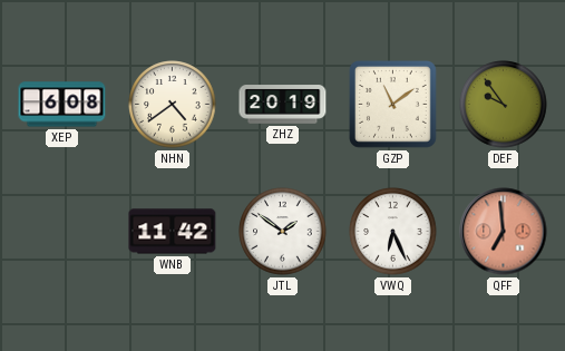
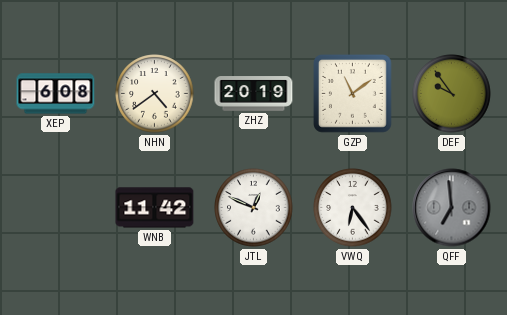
JTL: 1:51 -> 12:49 (254, 208)
VWQ: 6:26 -> 6:24 (353, 208)
QFF dial: salmon -> grey (452, 208)
